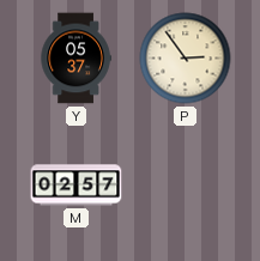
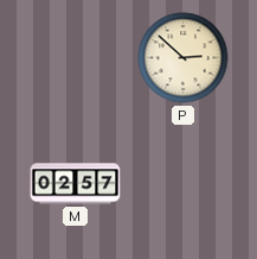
Y: 05:37 -> none (75, 59)
P: 2:54 -> 2:52 (184, 58)
